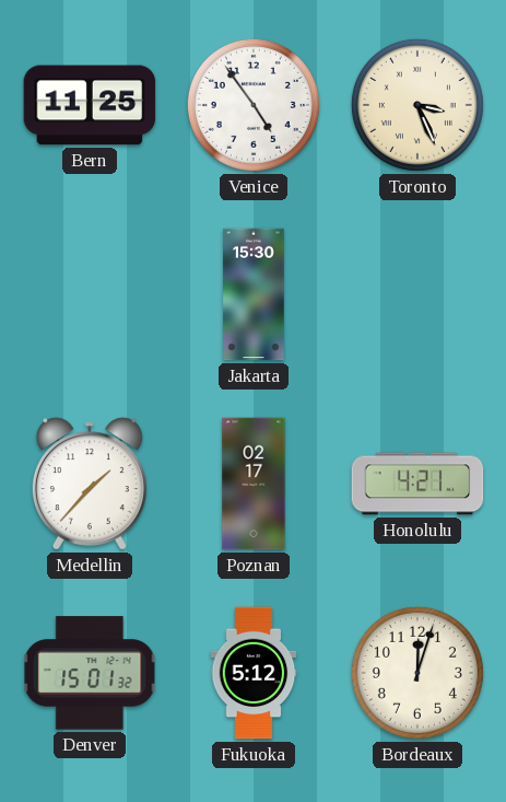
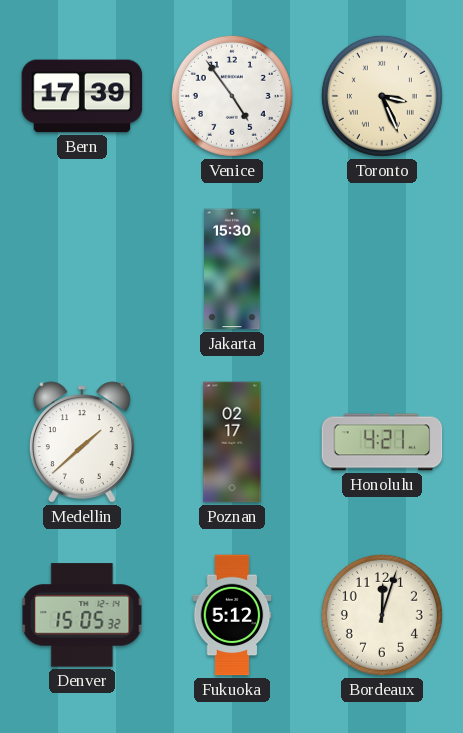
Bern: 11:25 -> 17:39 (82, 96)
Medellin: 1:37 -> 1:38 (82, 442)
Denver: 15:01 -> 15:05 (82, 615)
